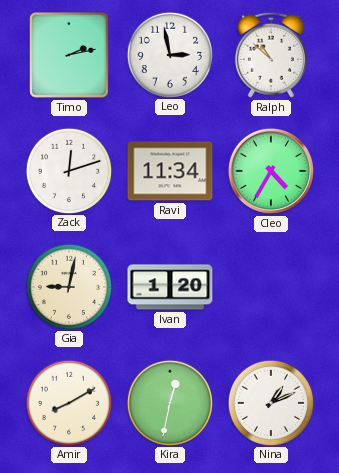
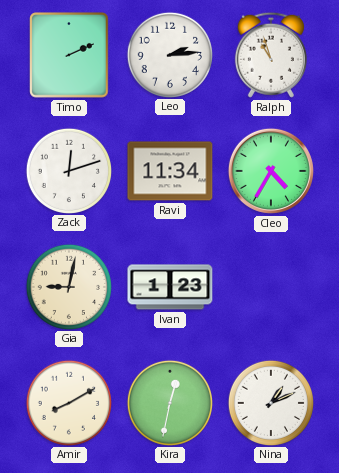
Timo: 2:13 -> 2:11 (69, 55)
Leo: 2:58 -> 2:14 (169, 54)
Ralph: 10:52 -> 10:57 (271, 55)
Ivan: 1:20 -> 1:23 (170, 287)
